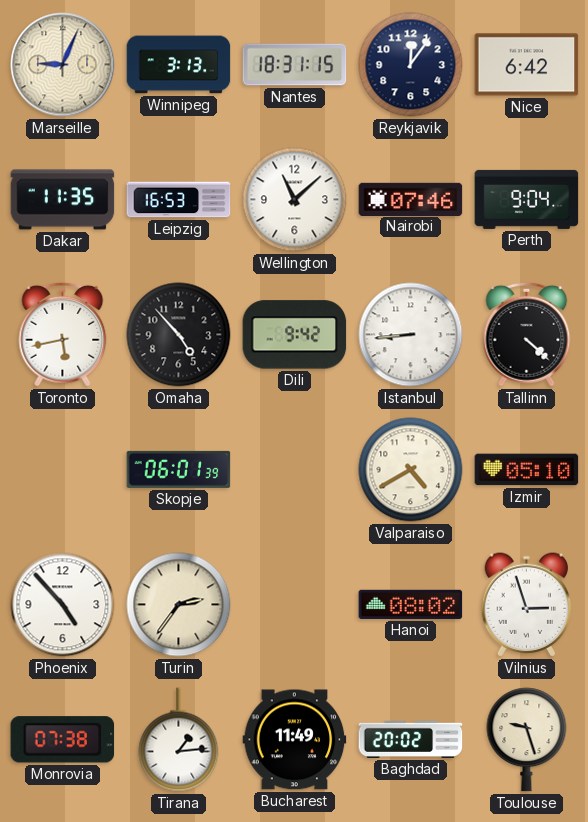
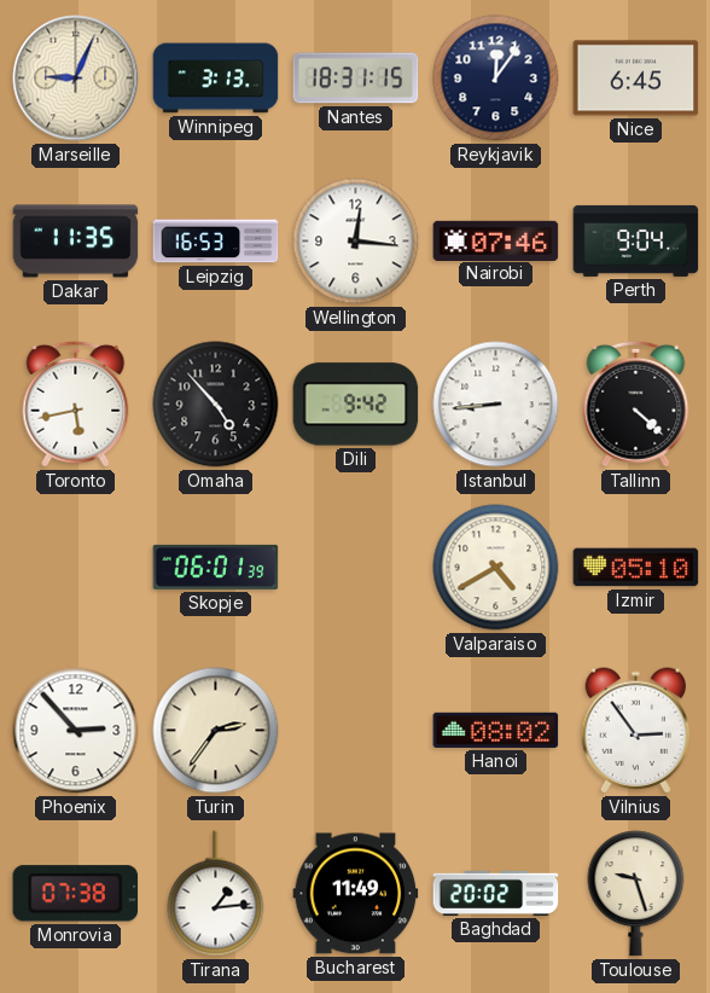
Nice: 6:42 -> 6:45 (636, 79)
Wellington: 11:08 -> 12:16 (356, 242)
Phoenix: 4:53 -> 2:53 (76, 731)
Vilnius: 2:57 -> 2:54 (636, 731)
